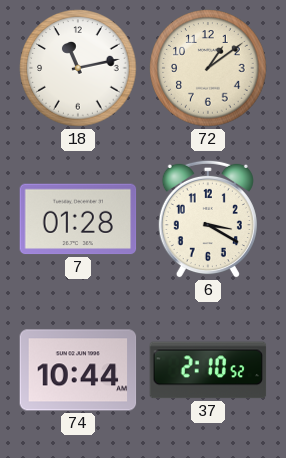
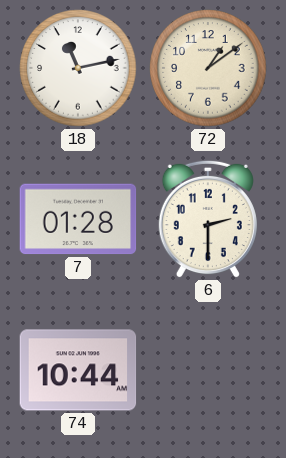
6: 3:20 -> 2:30 (208, 219)
37: 2:10 -> none (208, 370)
